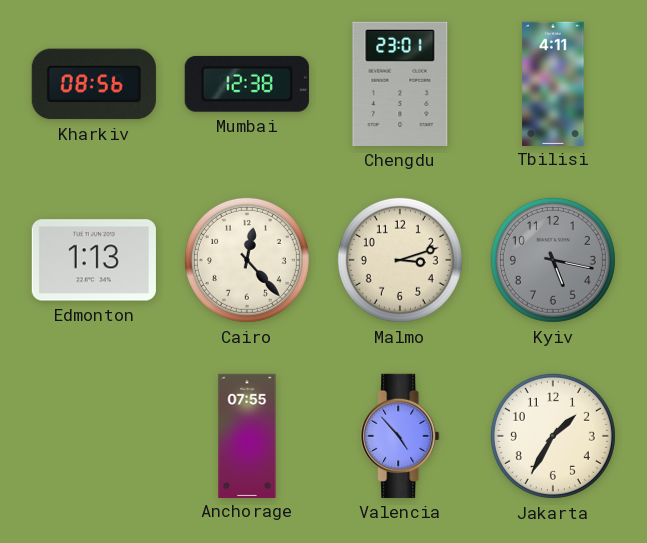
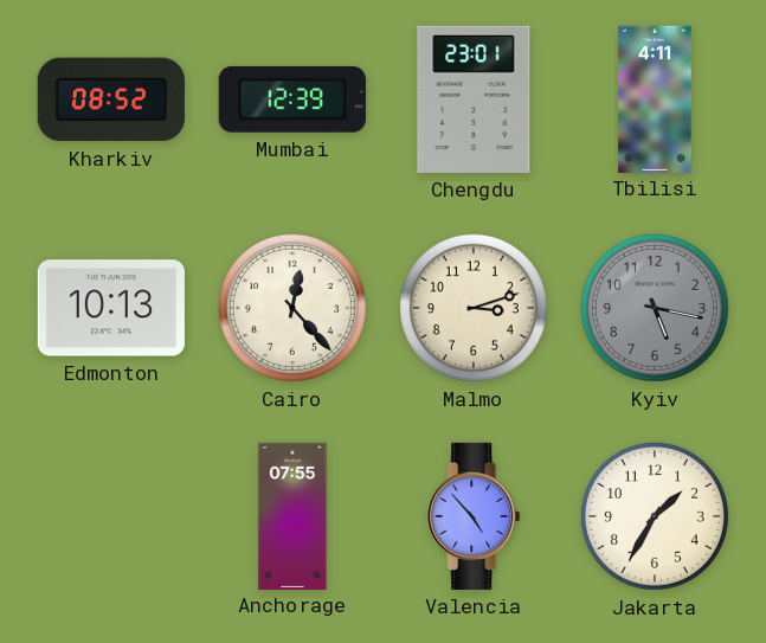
Kharkiv: 08:56 -> 08:52 (111, 99)
Mumbai: 12:38 -> 12:39 (292, 99)
Edmonton: 1:13 -> 10:13 (111, 308)
